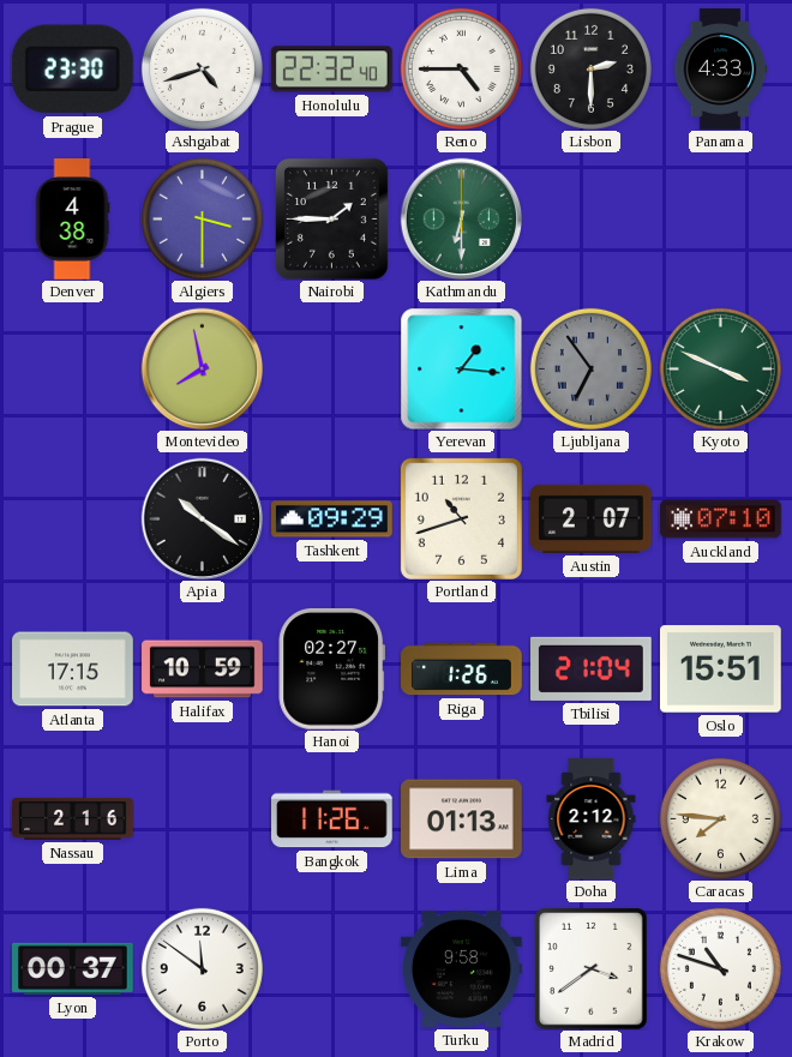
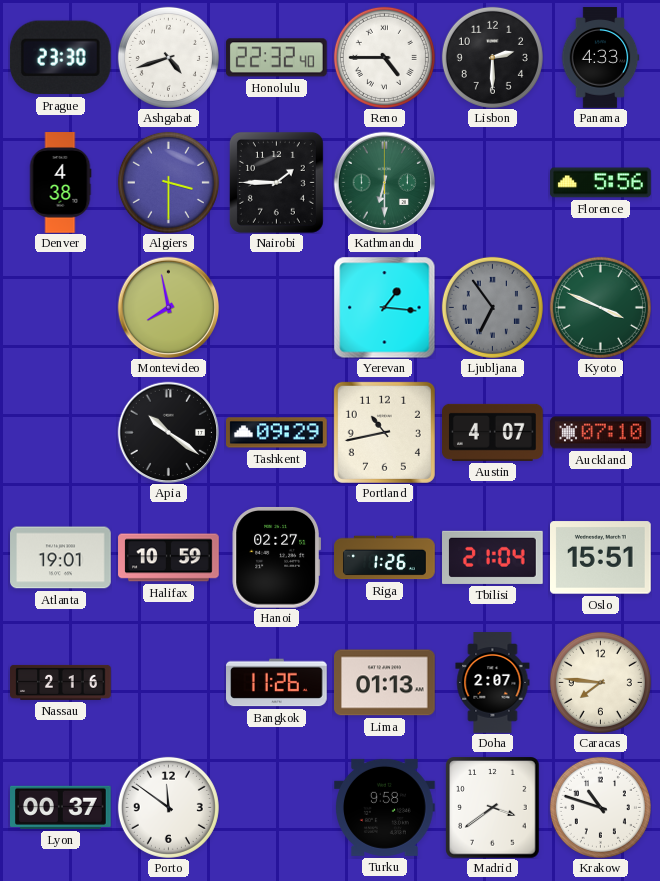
Florence: none -> 5:56 (601, 183)
Portland: 10:42 -> 10:43 (384, 432)
Austin: 2:07 -> 4:07 (493, 432)
Atlanta: 17:15 -> 19:01 (61, 558)
Doha: 2:12 -> 2:07 (493, 683)
